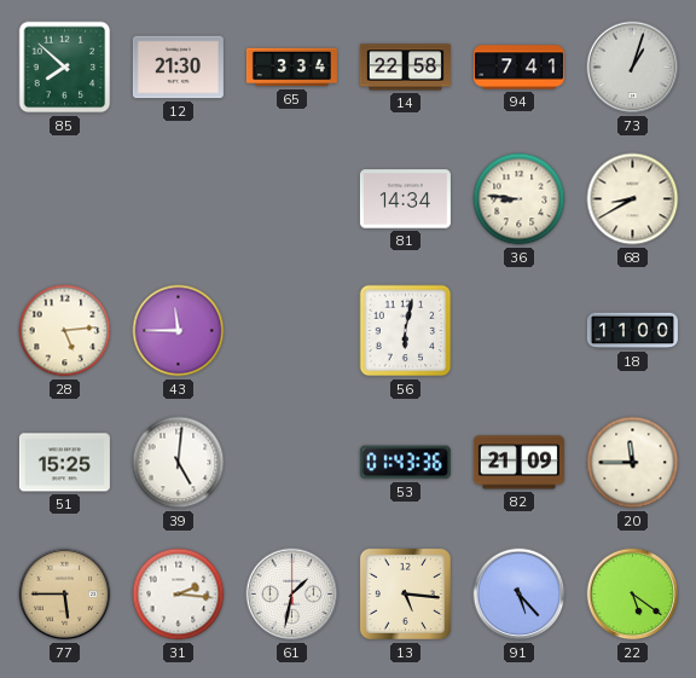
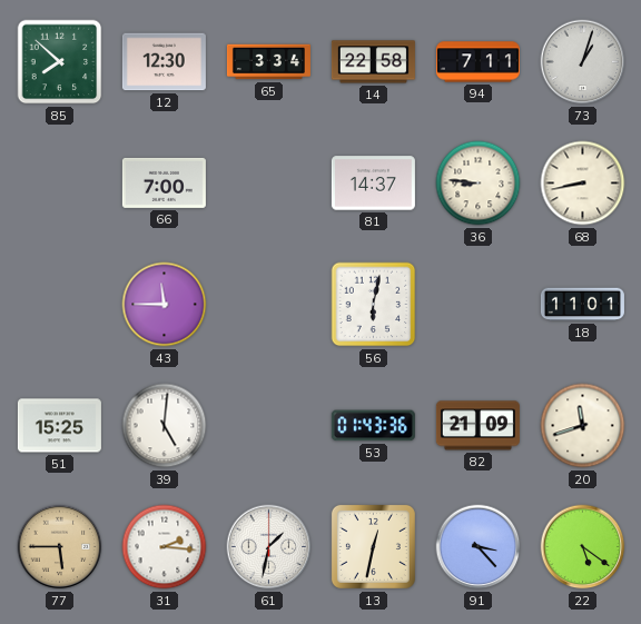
12: 21:30 -> 12:30 (164, 62)
94: 7:41 -> 7:11 (477, 62)
66: none -> 7:00 (164, 182)
81: 14:34 -> 14:37 (373, 184)
68: 8:40 -> 8:43 (583, 184)
28: 5:14 -> none (65, 331)
18: 11:00 -> 11:01 (582, 305)
20: 11:45 -> 11:42 (583, 426)
13: 5:16 -> 12:32 (373, 546)
91: 5:23 -> 3:23 (479, 547)
